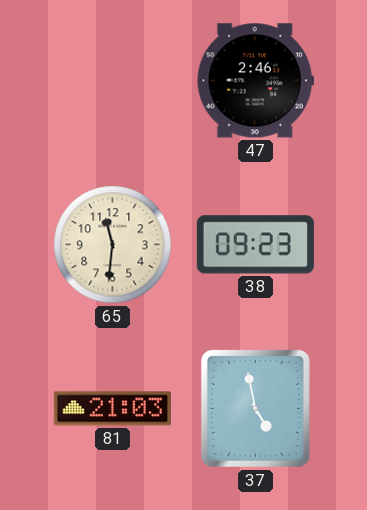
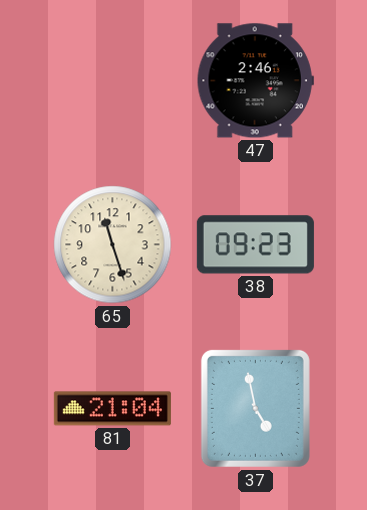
65: 11:31 -> 11:27 (113, 245)
81: 21:03 -> 21:04 (112, 409)
